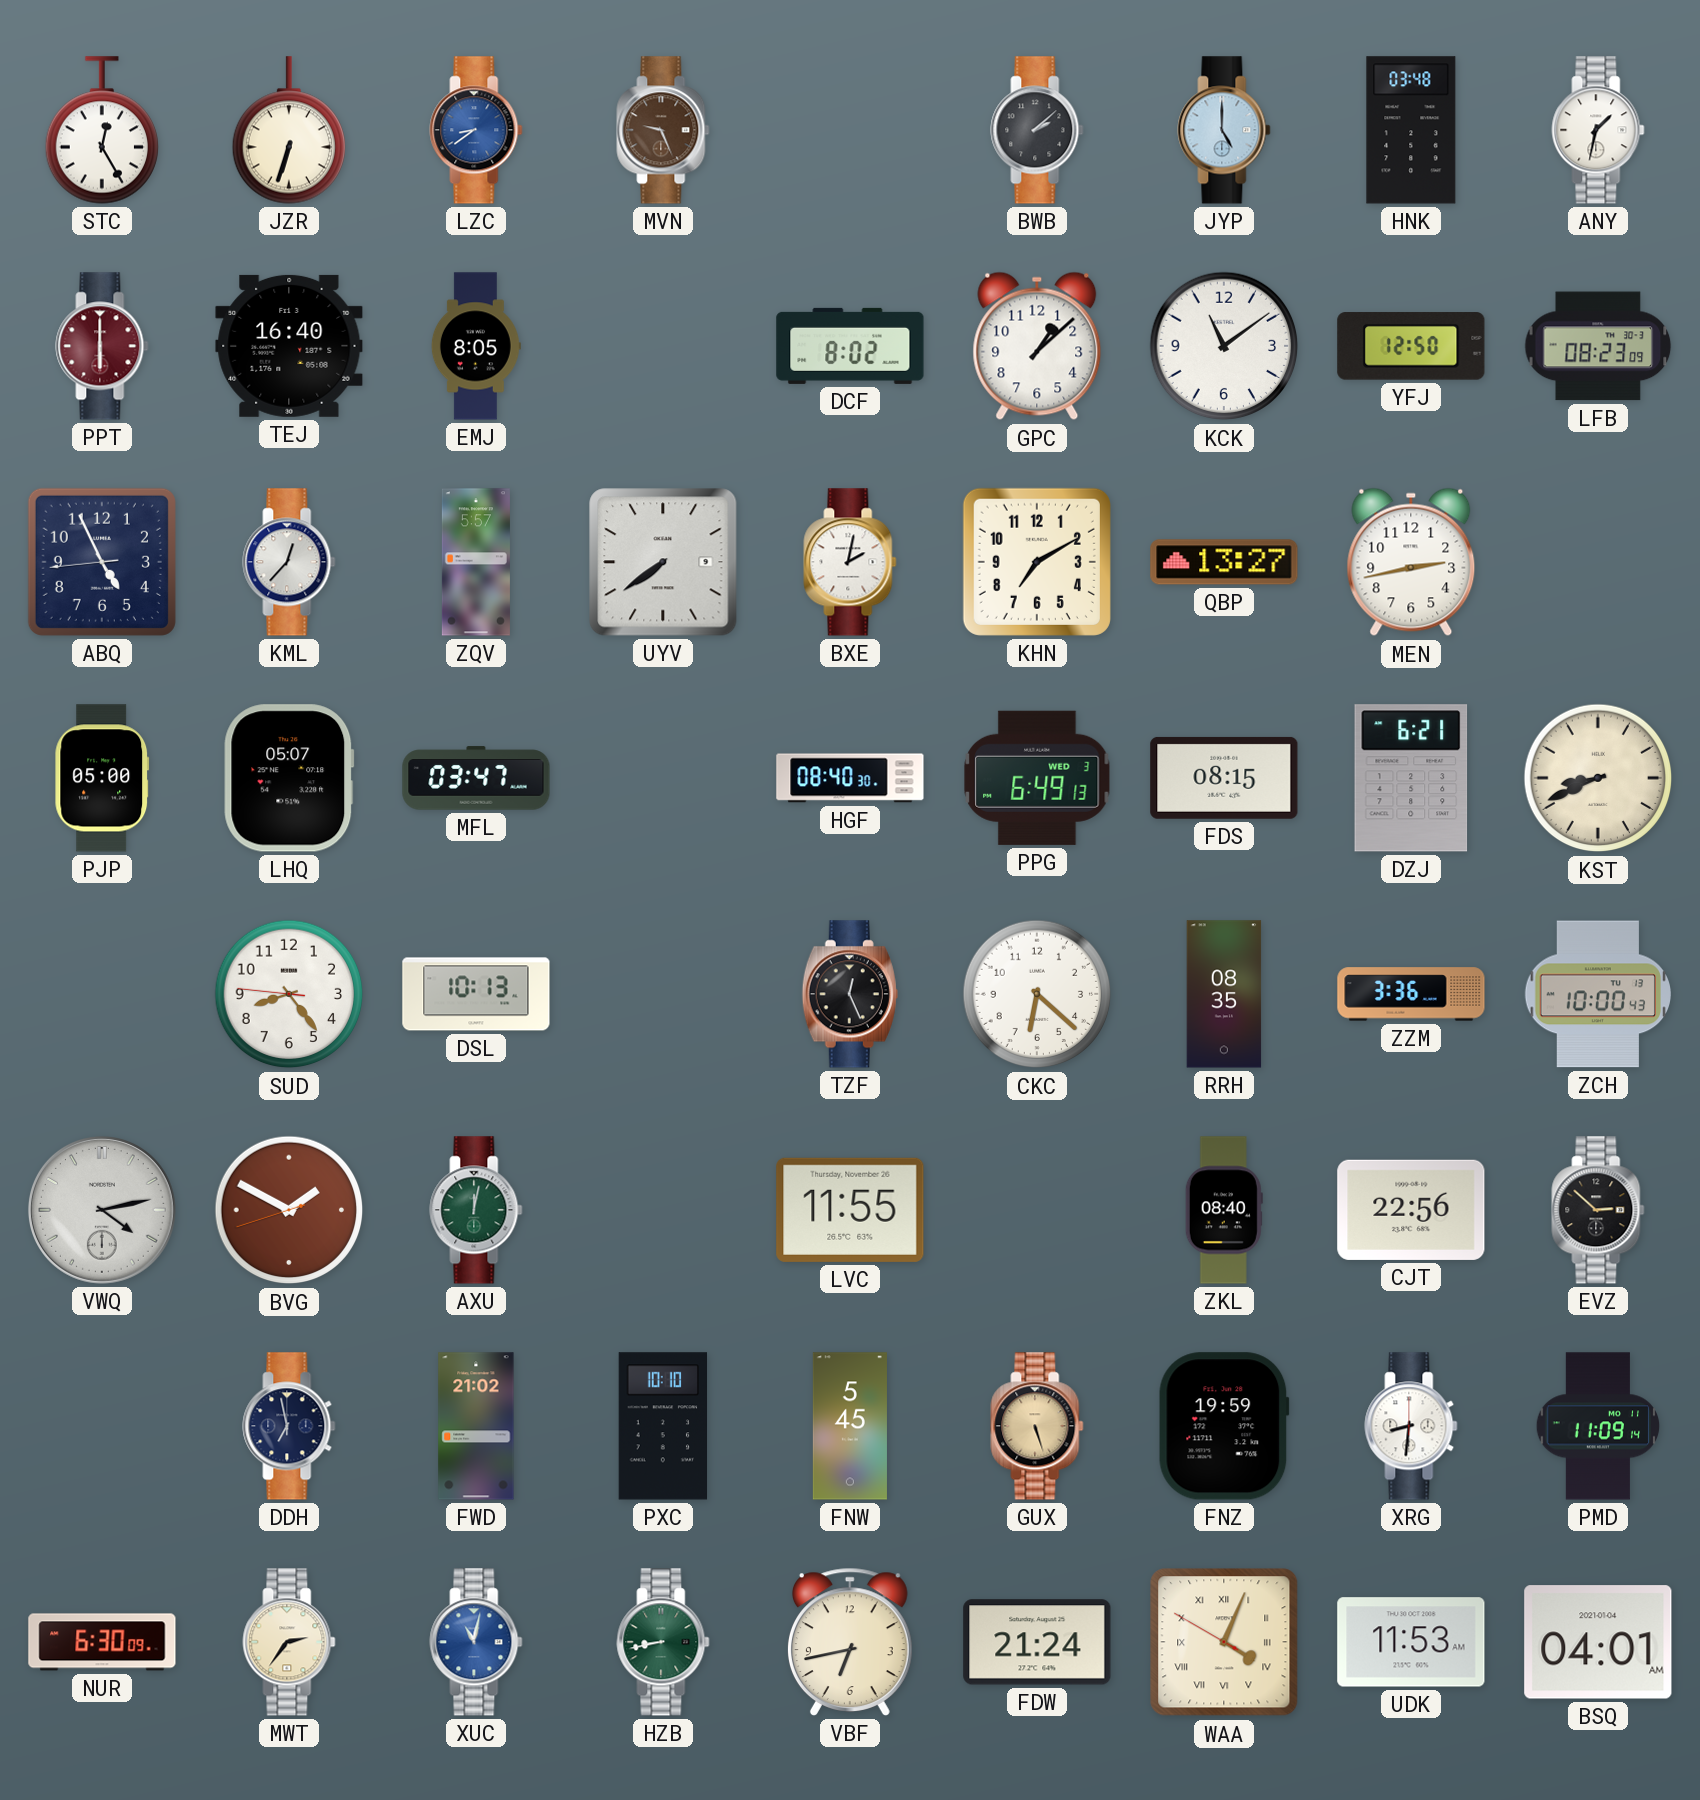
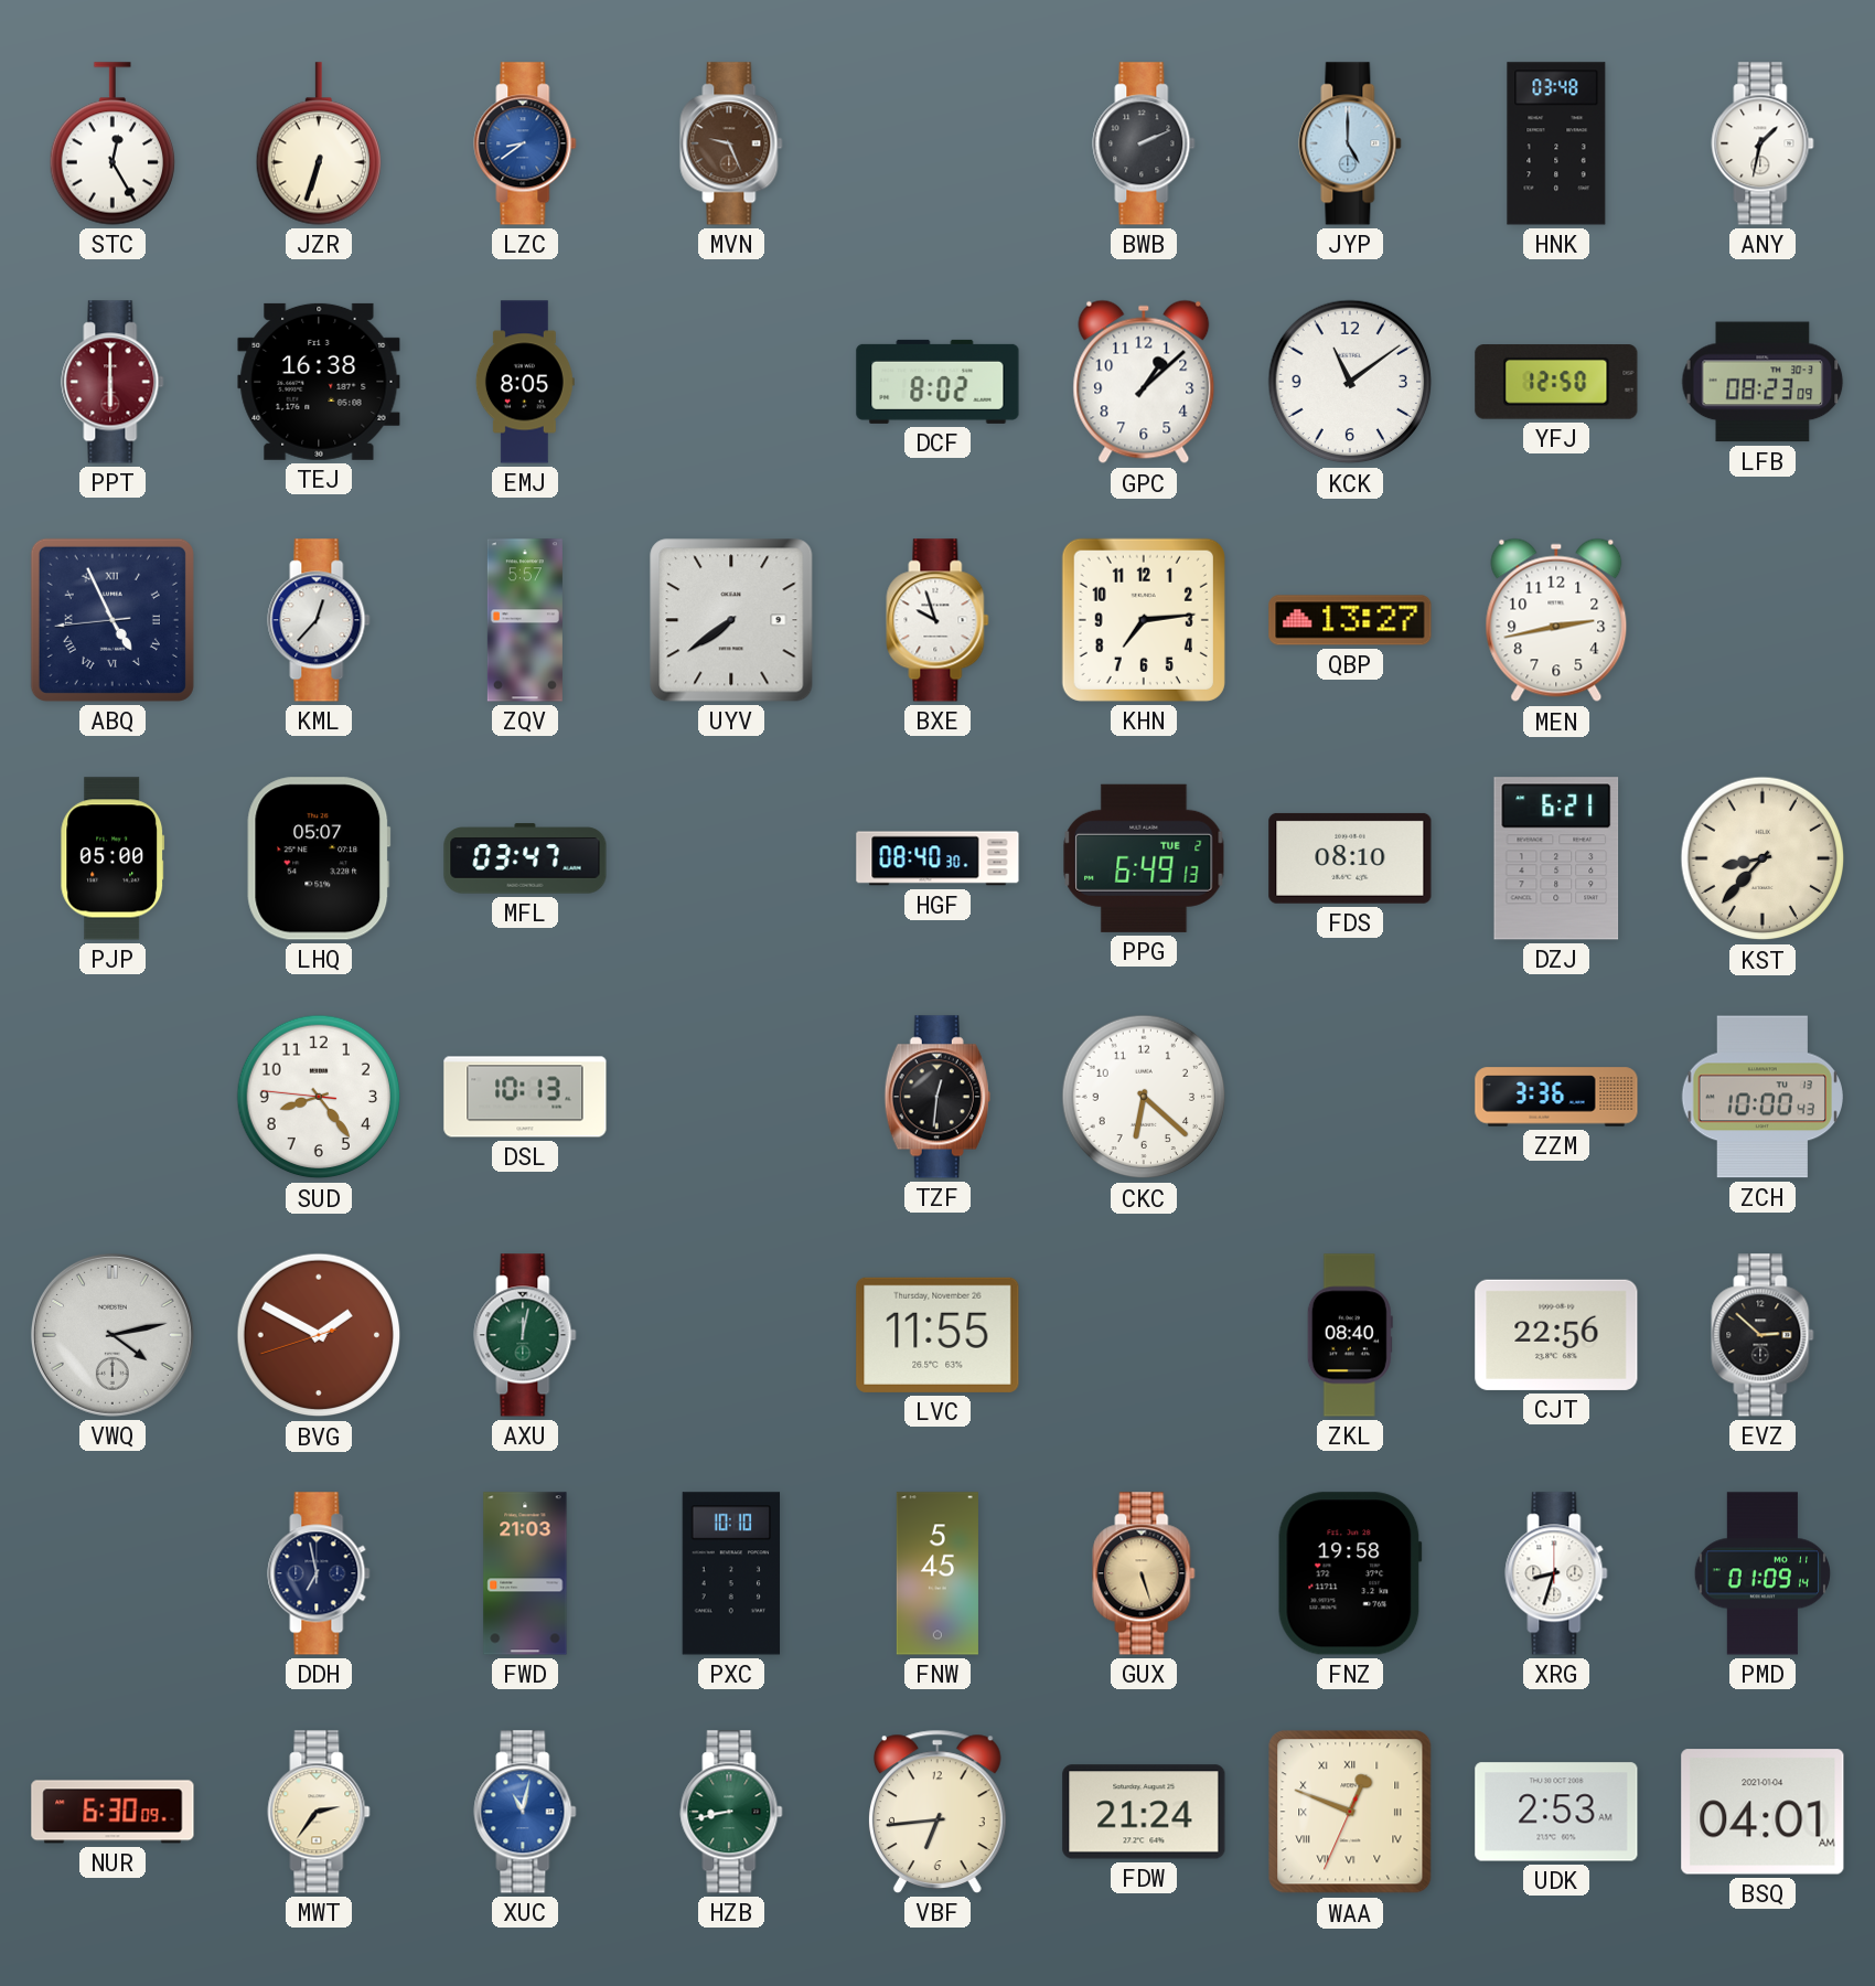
BWB: 2:08 -> 2:11 (1144, 143)
TEJ: 16:40 -> 16:38 (319, 382)
ABQ numerals: Arabic -> Roman (113, 620)
BXE: 2:02 -> 9:57 (938, 620)
KHN: 7:10 -> 7:14 (1144, 620)
PPG date: WED 3 -> TUE 2 (1144, 858)
FDS: 08:15 -> 08:10 (1350, 858)
KST: 8:41 -> 8:37 (1763, 858)
TZF: 12:26 -> 12:31 (938, 1097)
RRH: 08:35 -> none (1224, 994)
FWD: 21:02 -> 21:03 (525, 1573)
FNZ: 19:59 -> 19:58 (1350, 1573)
XRG: 8:31 -> 8:33 (1556, 1573)
PMD: 11:09 -> 01:09 (1763, 1573)
VBF: 6:43 -> 6:44 (938, 1812)
WAA: 4:03 -> 12:48 (1350, 1812)
UDK: 11:53 -> 2:53 (1556, 1812)
